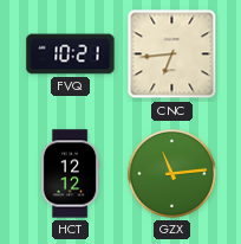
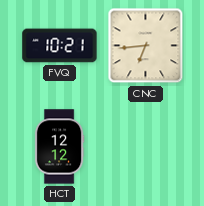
GZX: 11:14 -> none (171, 173)
